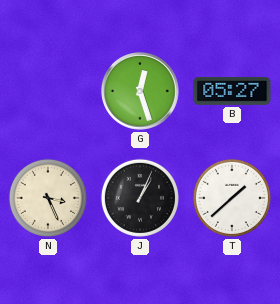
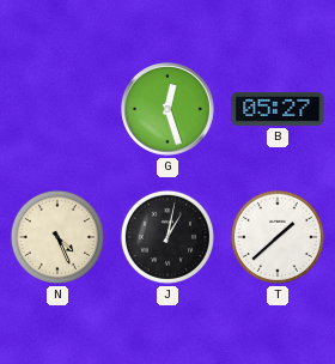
N: 3:26 -> 4:26 (57, 237)
J: 1:04 -> 1:02 (167, 237)
